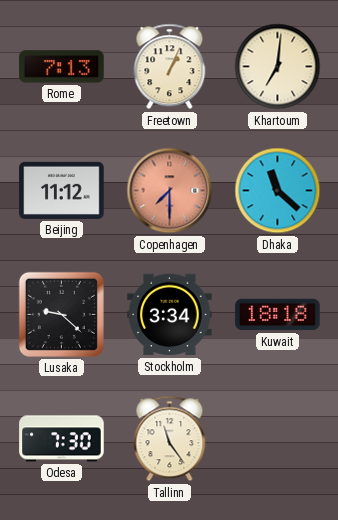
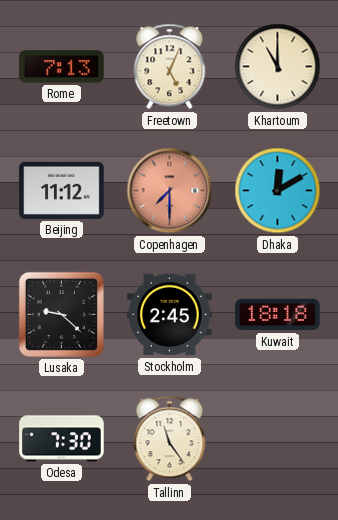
Freetown: 1:04 -> 5:04 (170, 67)
Khartoum: 7:01 -> 11:00 (278, 67)
Dhaka: 11:22 -> 12:10 (278, 191)
Stockholm: 3:34 -> 2:45 (170, 315)
